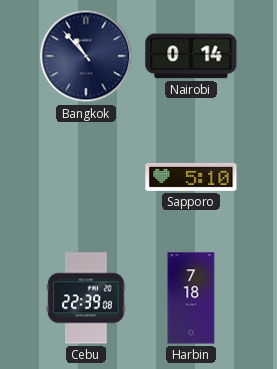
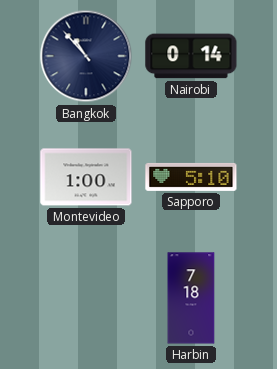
Montevideo: none -> 1:00 (86, 177)
Cebu: 22:39 -> none (86, 298)
